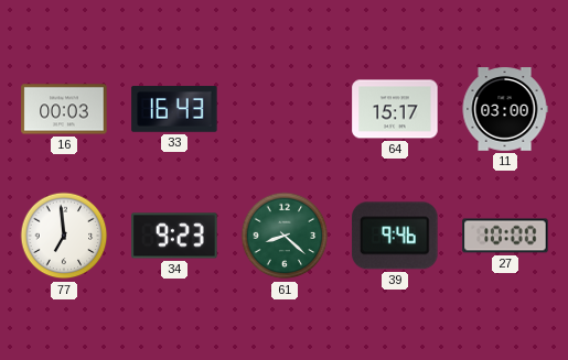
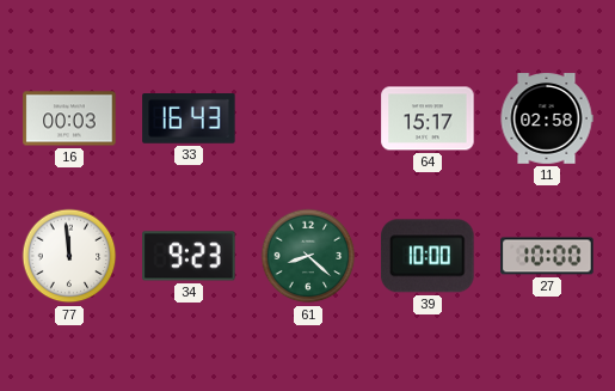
11: 03:00 -> 02:58 (547, 118)
77: 6:59 -> 11:59 (69, 256)
39: 9:46 -> 10:00 (428, 256)
